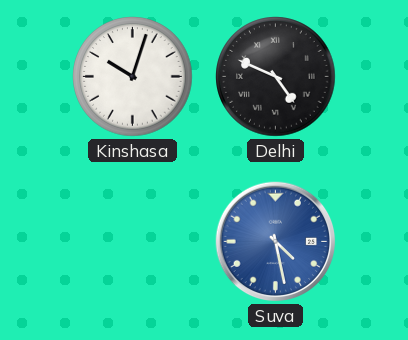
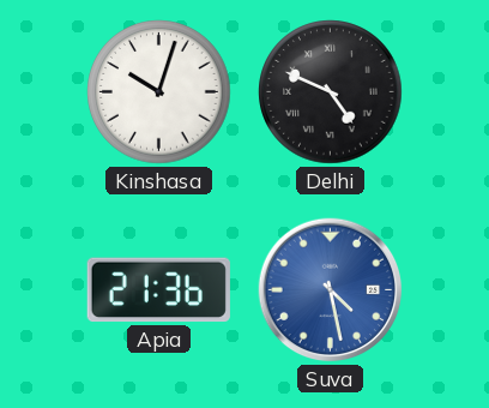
Apia: none -> 21:36 (158, 290)
